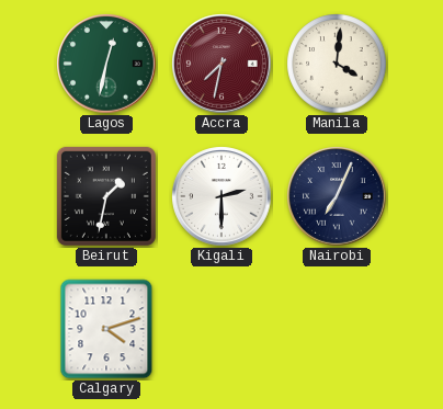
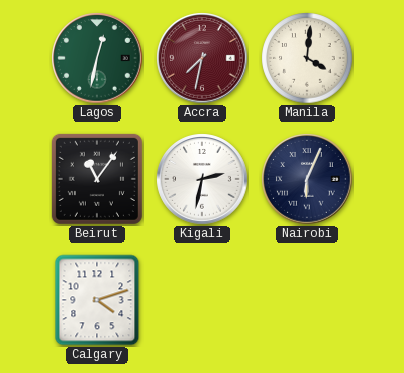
Beirut: 1:32 -> 11:06 (97, 179)
Kigali: 2:30 -> 2:32 (202, 179)
Nairobi: 7:04 -> 6:04 (307, 179)
